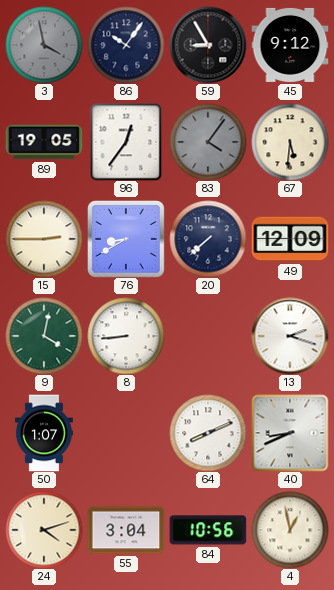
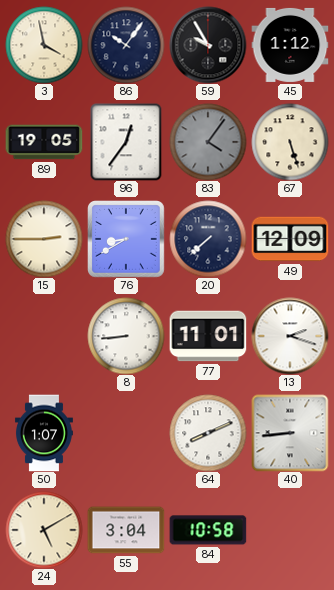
3 dial: grey -> cream (44, 45)
59: 8:55 -> 9:55 (208, 45)
45: 9:12 -> 1:12 (290, 45)
67: 5:31 -> 5:27 (290, 142)
9: 4:02 -> none (44, 336)
77: none -> 11:01 (208, 336)
40: 8:41 -> 8:44 (290, 433)
24: 4:12 -> 5:10 (44, 530)
84: 10:56 -> 10:58 (208, 530)
4: 12:58 -> none (290, 530)
